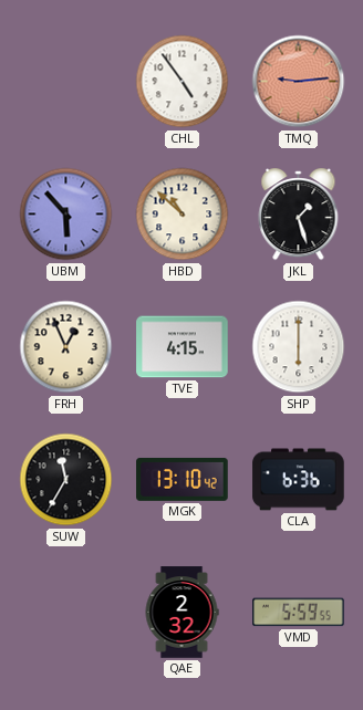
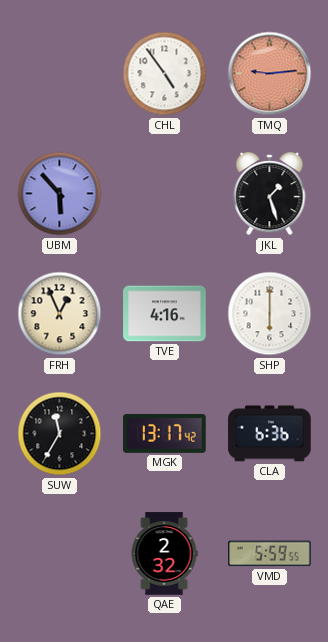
HBD: 10:52 -> none (183, 215)
TVE: 4:15 -> 4:16 (165, 314)
MGK: 13:10 -> 13:17 (165, 433)
